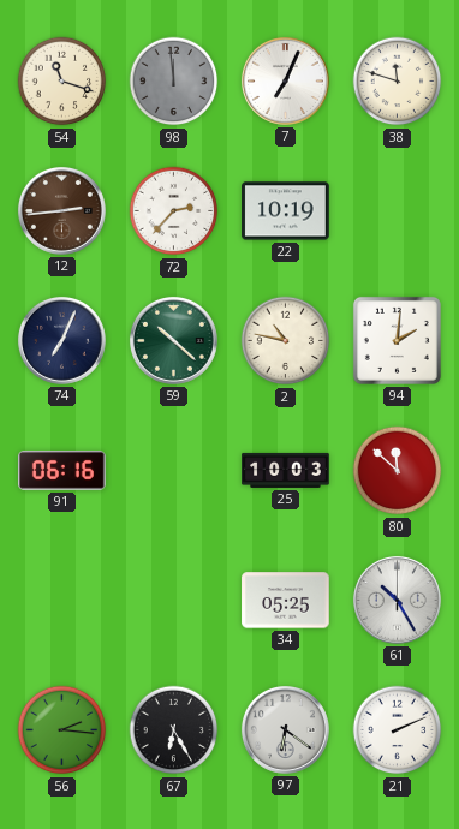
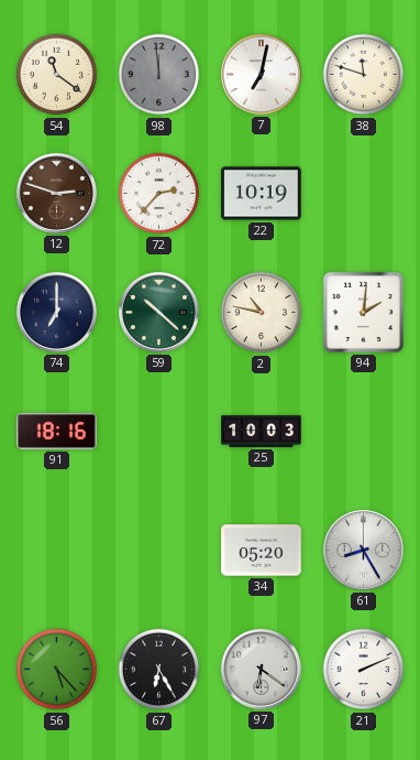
54: 11:18 -> 11:21 (57, 75)
7: 7:04 -> 7:02 (261, 74)
12: 2:44 -> 2:48 (56, 193)
74: 7:04 -> 7:00 (56, 312)
91: 06:16 -> 18:16 (57, 432)
80: 11:52 -> none (398, 471)
34: 05:25 -> 05:20 (262, 551)
61: 10:25 -> 8:25 (363, 550)
56: 2:16 -> 5:23 (57, 670)
